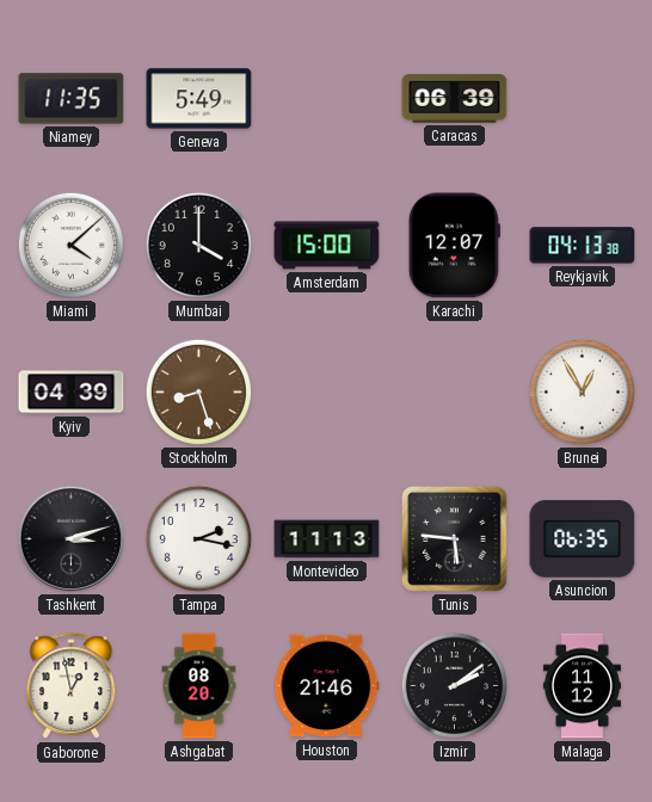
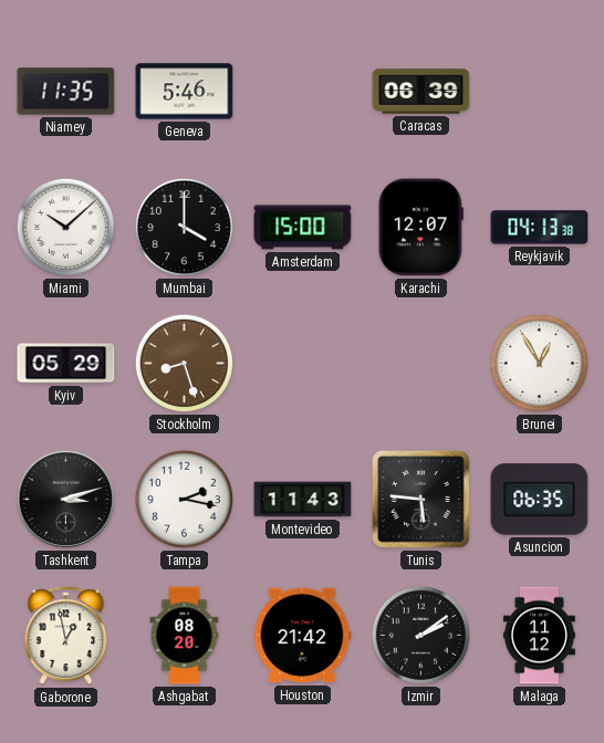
Geneva: 5:49 -> 5:46 (185, 92)
Miami: 4:08 -> 10:08 (65, 227)
Kyiv: 04:39 -> 05:29 (66, 364)
Montevideo: 11:13 -> 11:43 (303, 500)
Houston: 21:46 -> 21:42 (303, 636)
